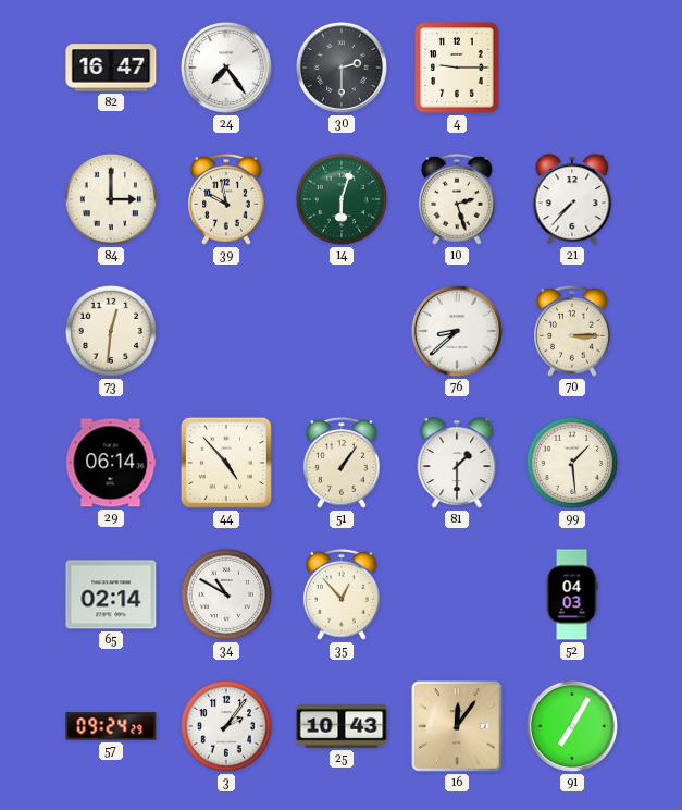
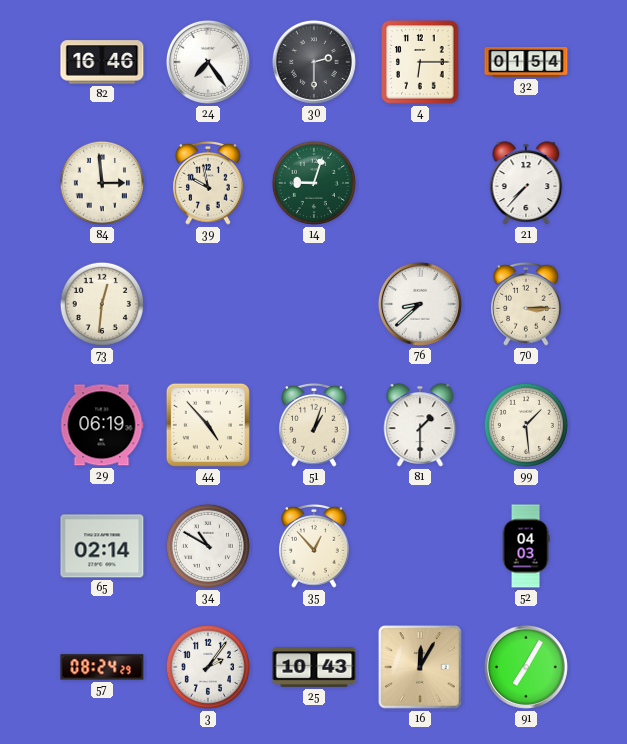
82: 16:47 -> 16:46 (102, 62)
4: 9:15 -> 6:15 (420, 62)
32: none -> 01:54 (526, 63)
84: 3:00 -> 2:59 (102, 183)
14: 6:03 -> 9:03 (314, 183)
10: 2:27 -> none (457, 199)
29: 06:14 -> 06:19 (102, 425)
51: 1:06 -> 1:03 (314, 425)
57: 09:24 -> 08:24 (102, 667)
16: 12:06 -> 12:05 (420, 667)
